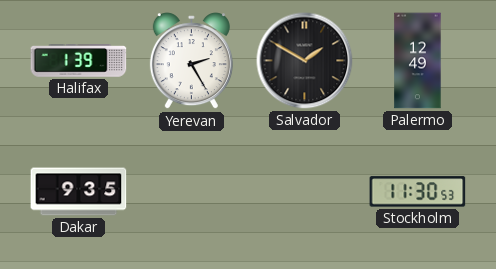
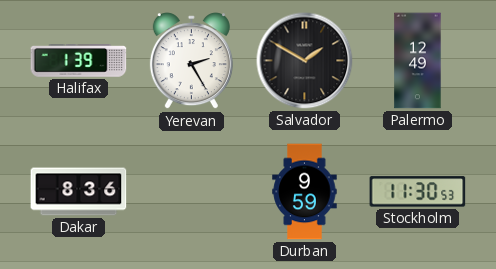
Dakar: 9:35 -> 8:36 (79, 192)
Durban: none -> 9:59 (305, 192)
